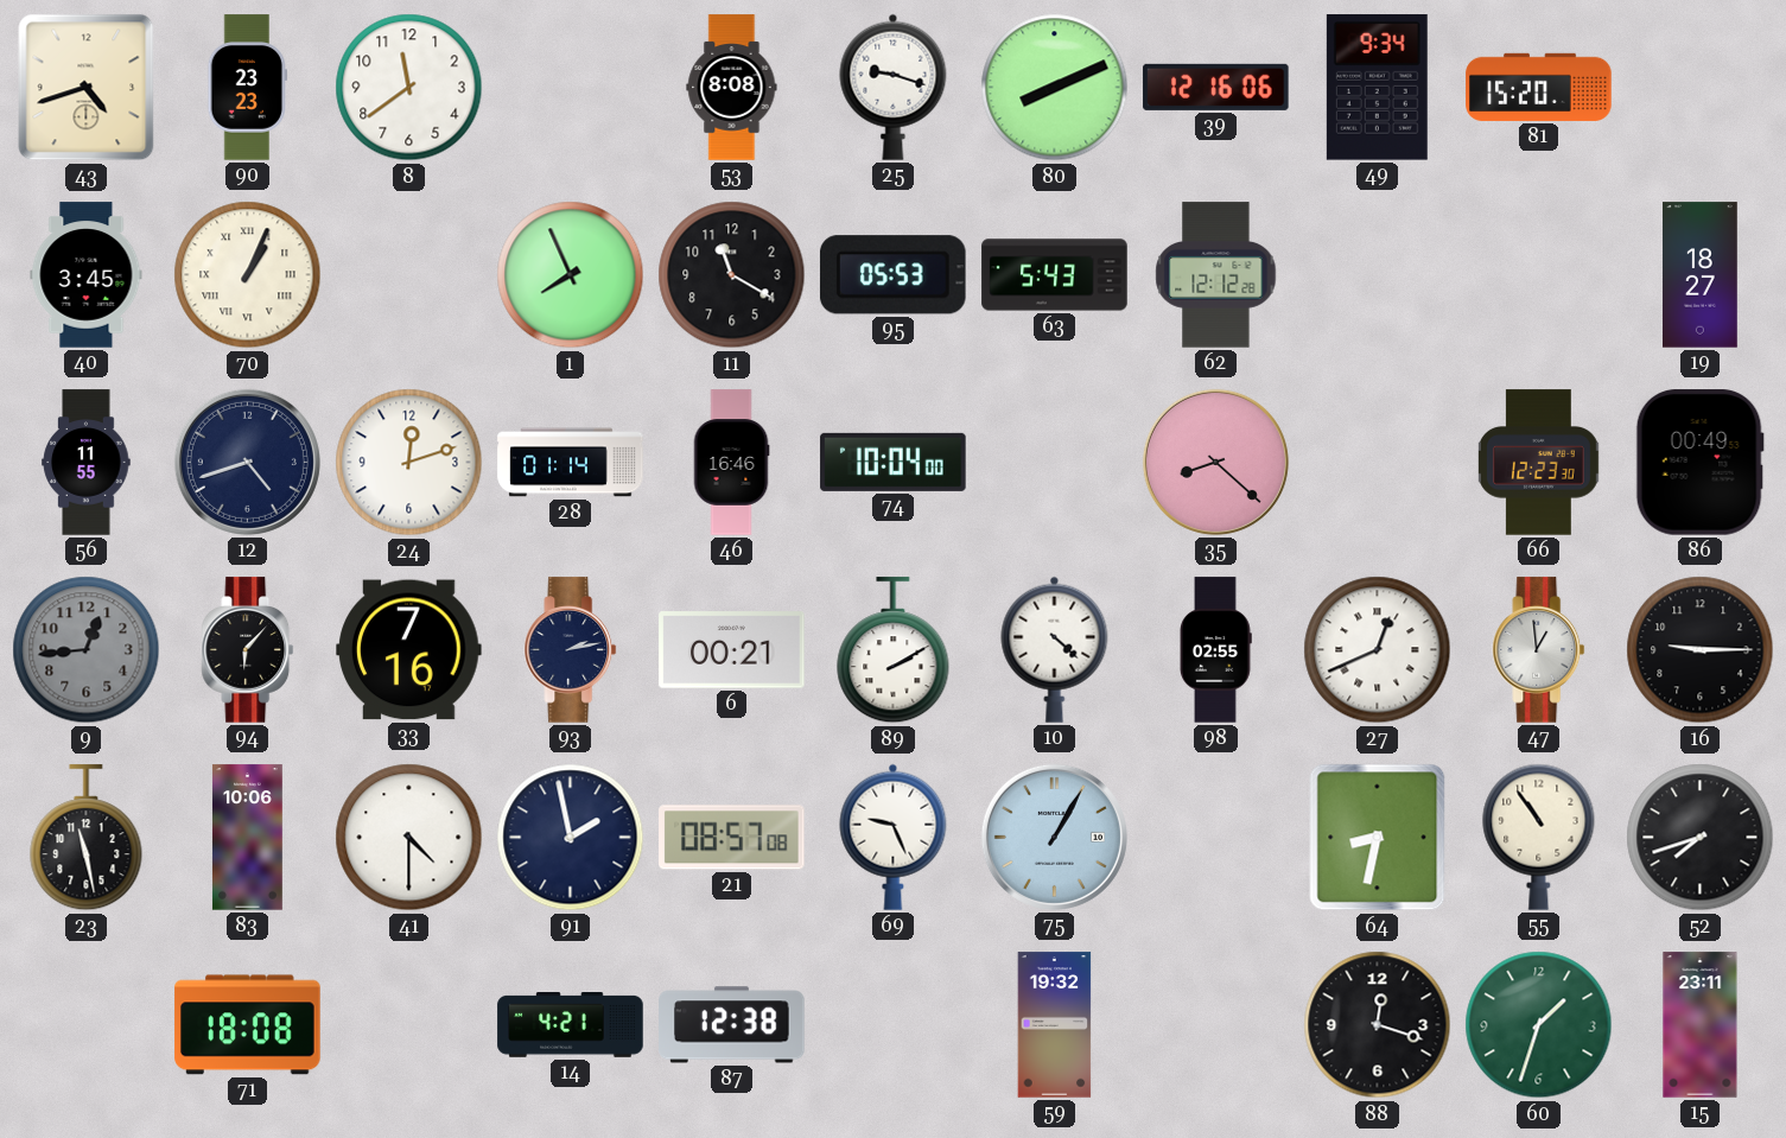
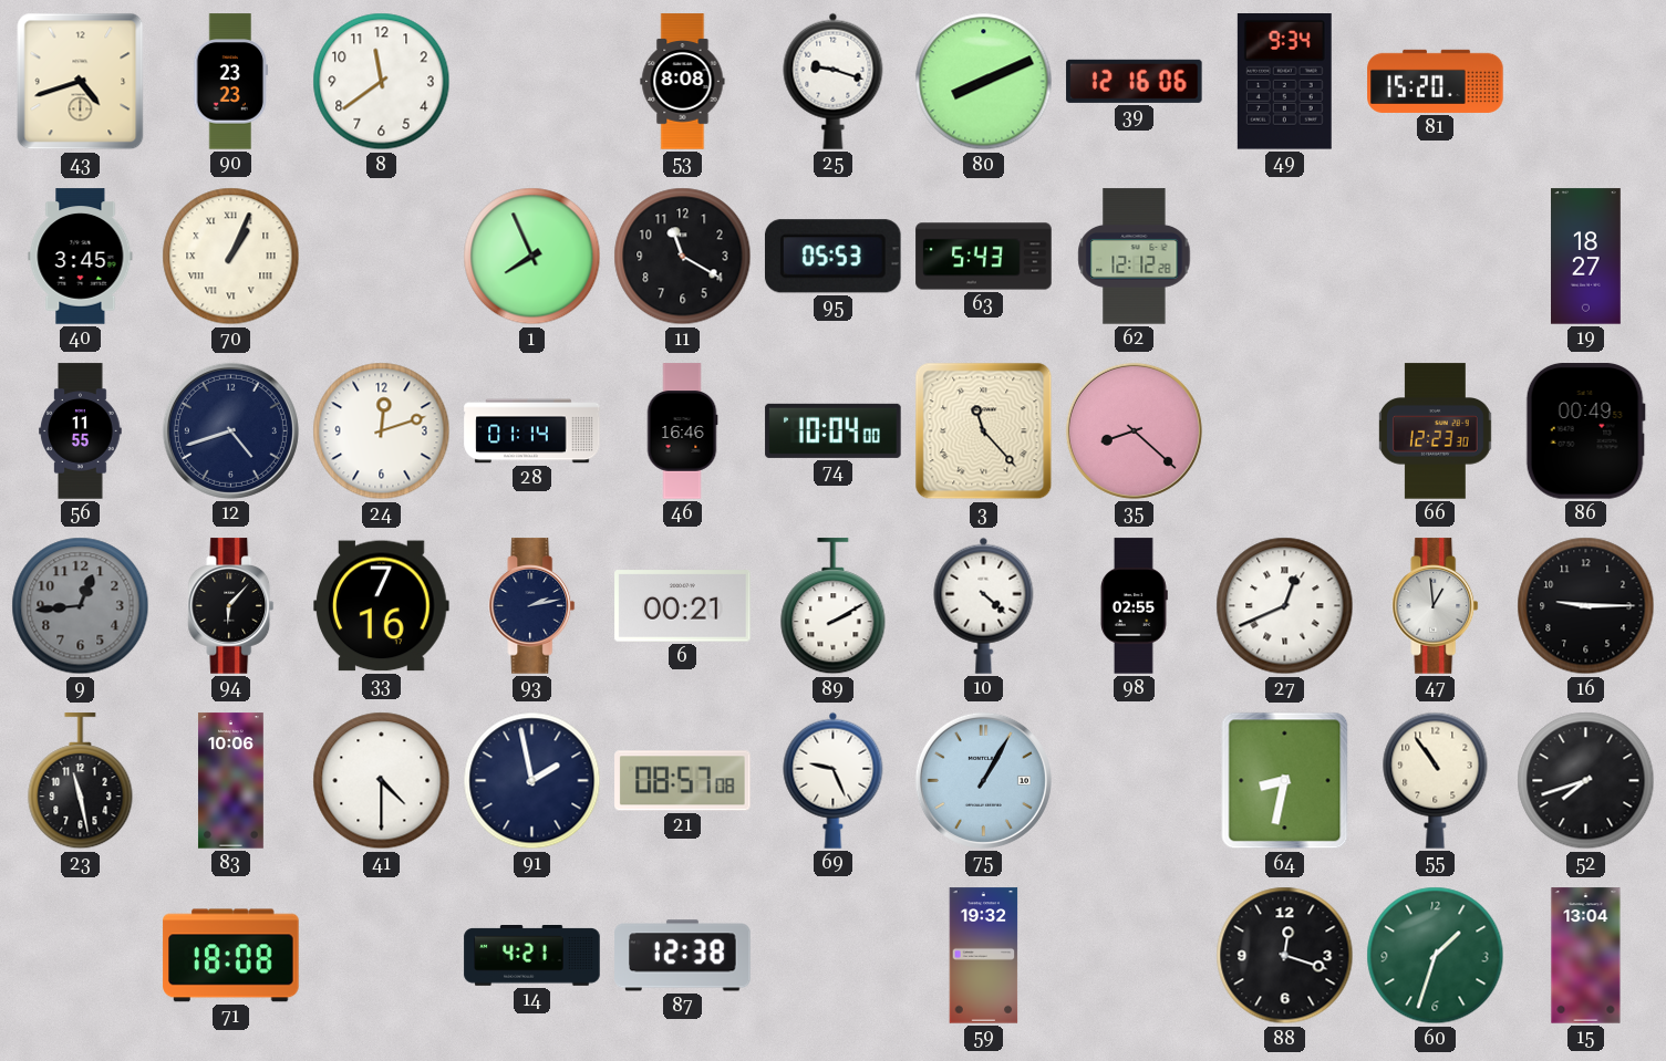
3: none -> 11:23 (984, 431)
15: 23:11 -> 13:04 (1586, 956)
